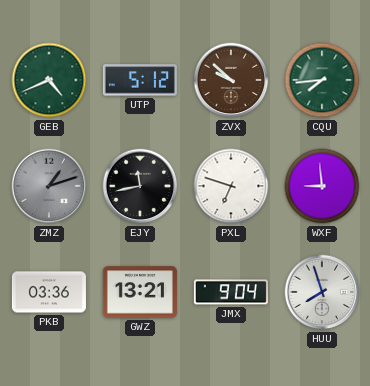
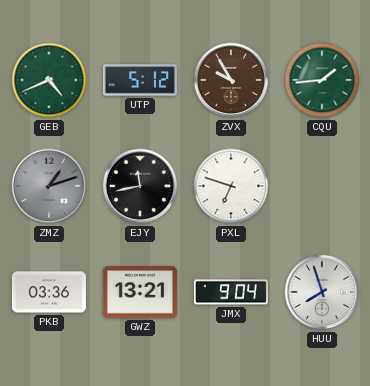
ZVX: 9:52 -> 9:55 (231, 80)
CQU: 7:44 -> 1:44 (322, 80)
WXF: 8:59 -> none (322, 186)
